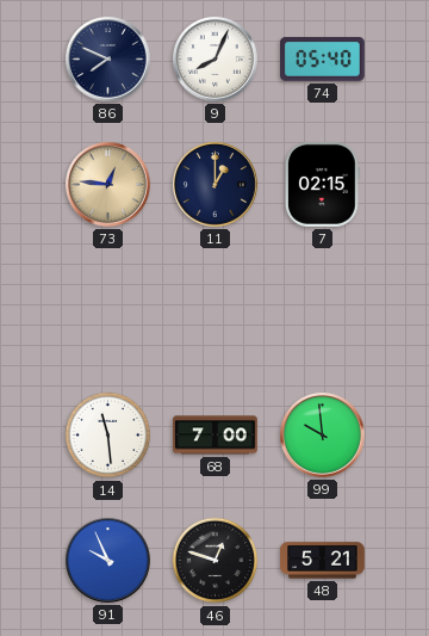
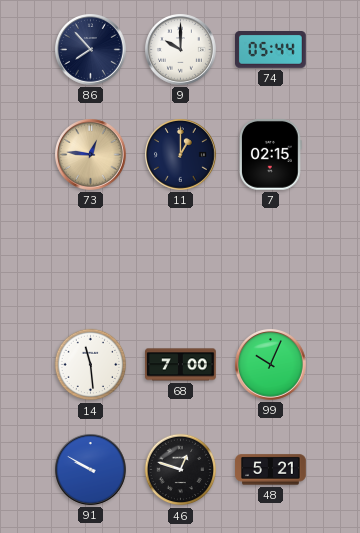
86: 7:49 -> 7:53 (91, 50)
9: 8:04 -> 10:00 (181, 50)
74: 05:40 -> 05:44 (271, 50)
99: 9:59 -> 10:04 (271, 365)
91: 9:56 -> 9:50 (91, 470)
